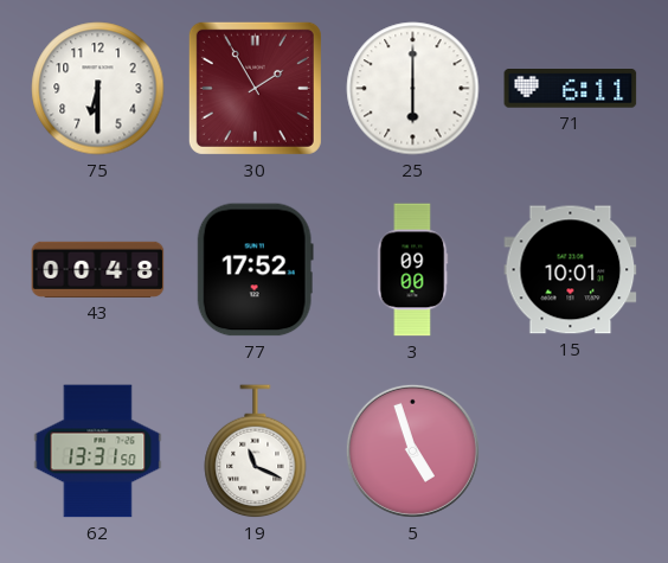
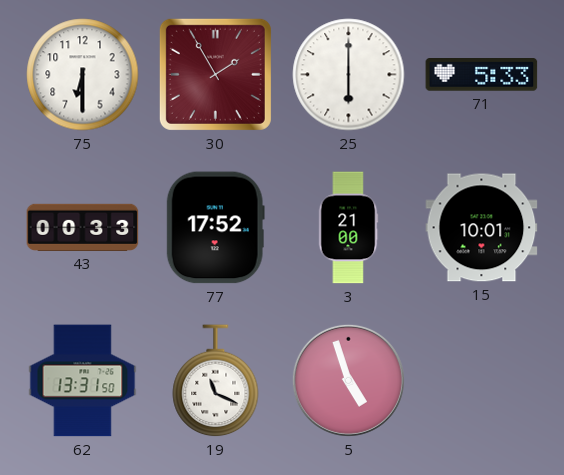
71: 6:11 -> 5:33 (482, 75)
43: 00:48 -> 00:33 (83, 227)
3: 09:00 -> 21:00 (348, 228)
